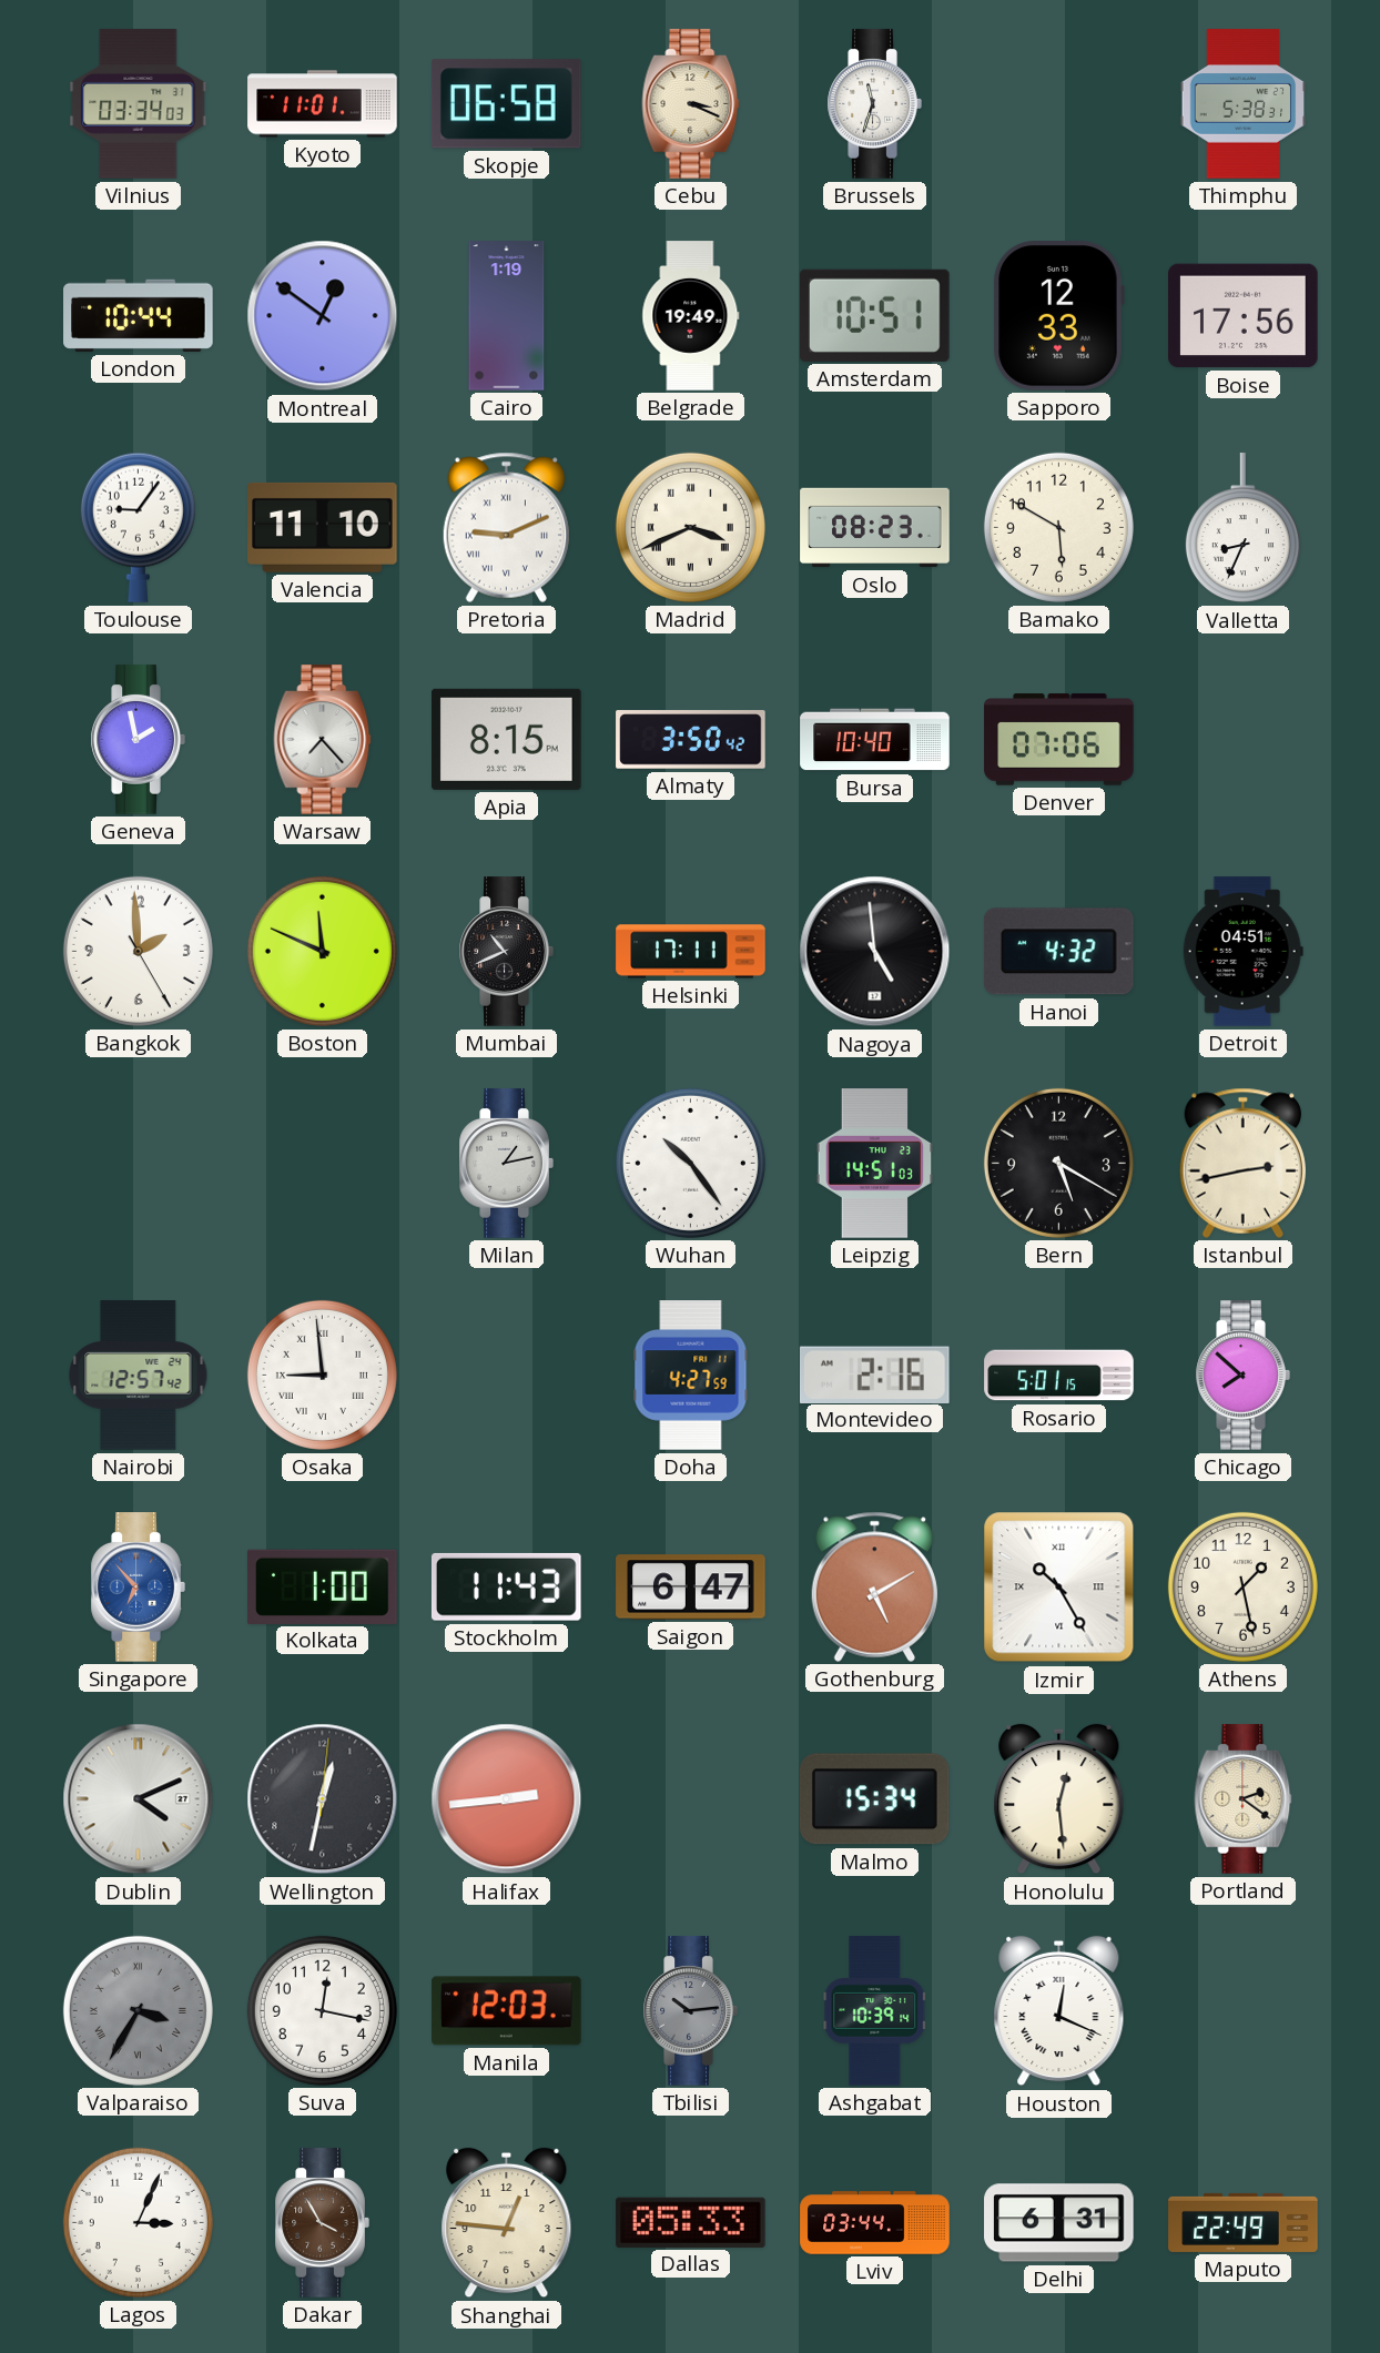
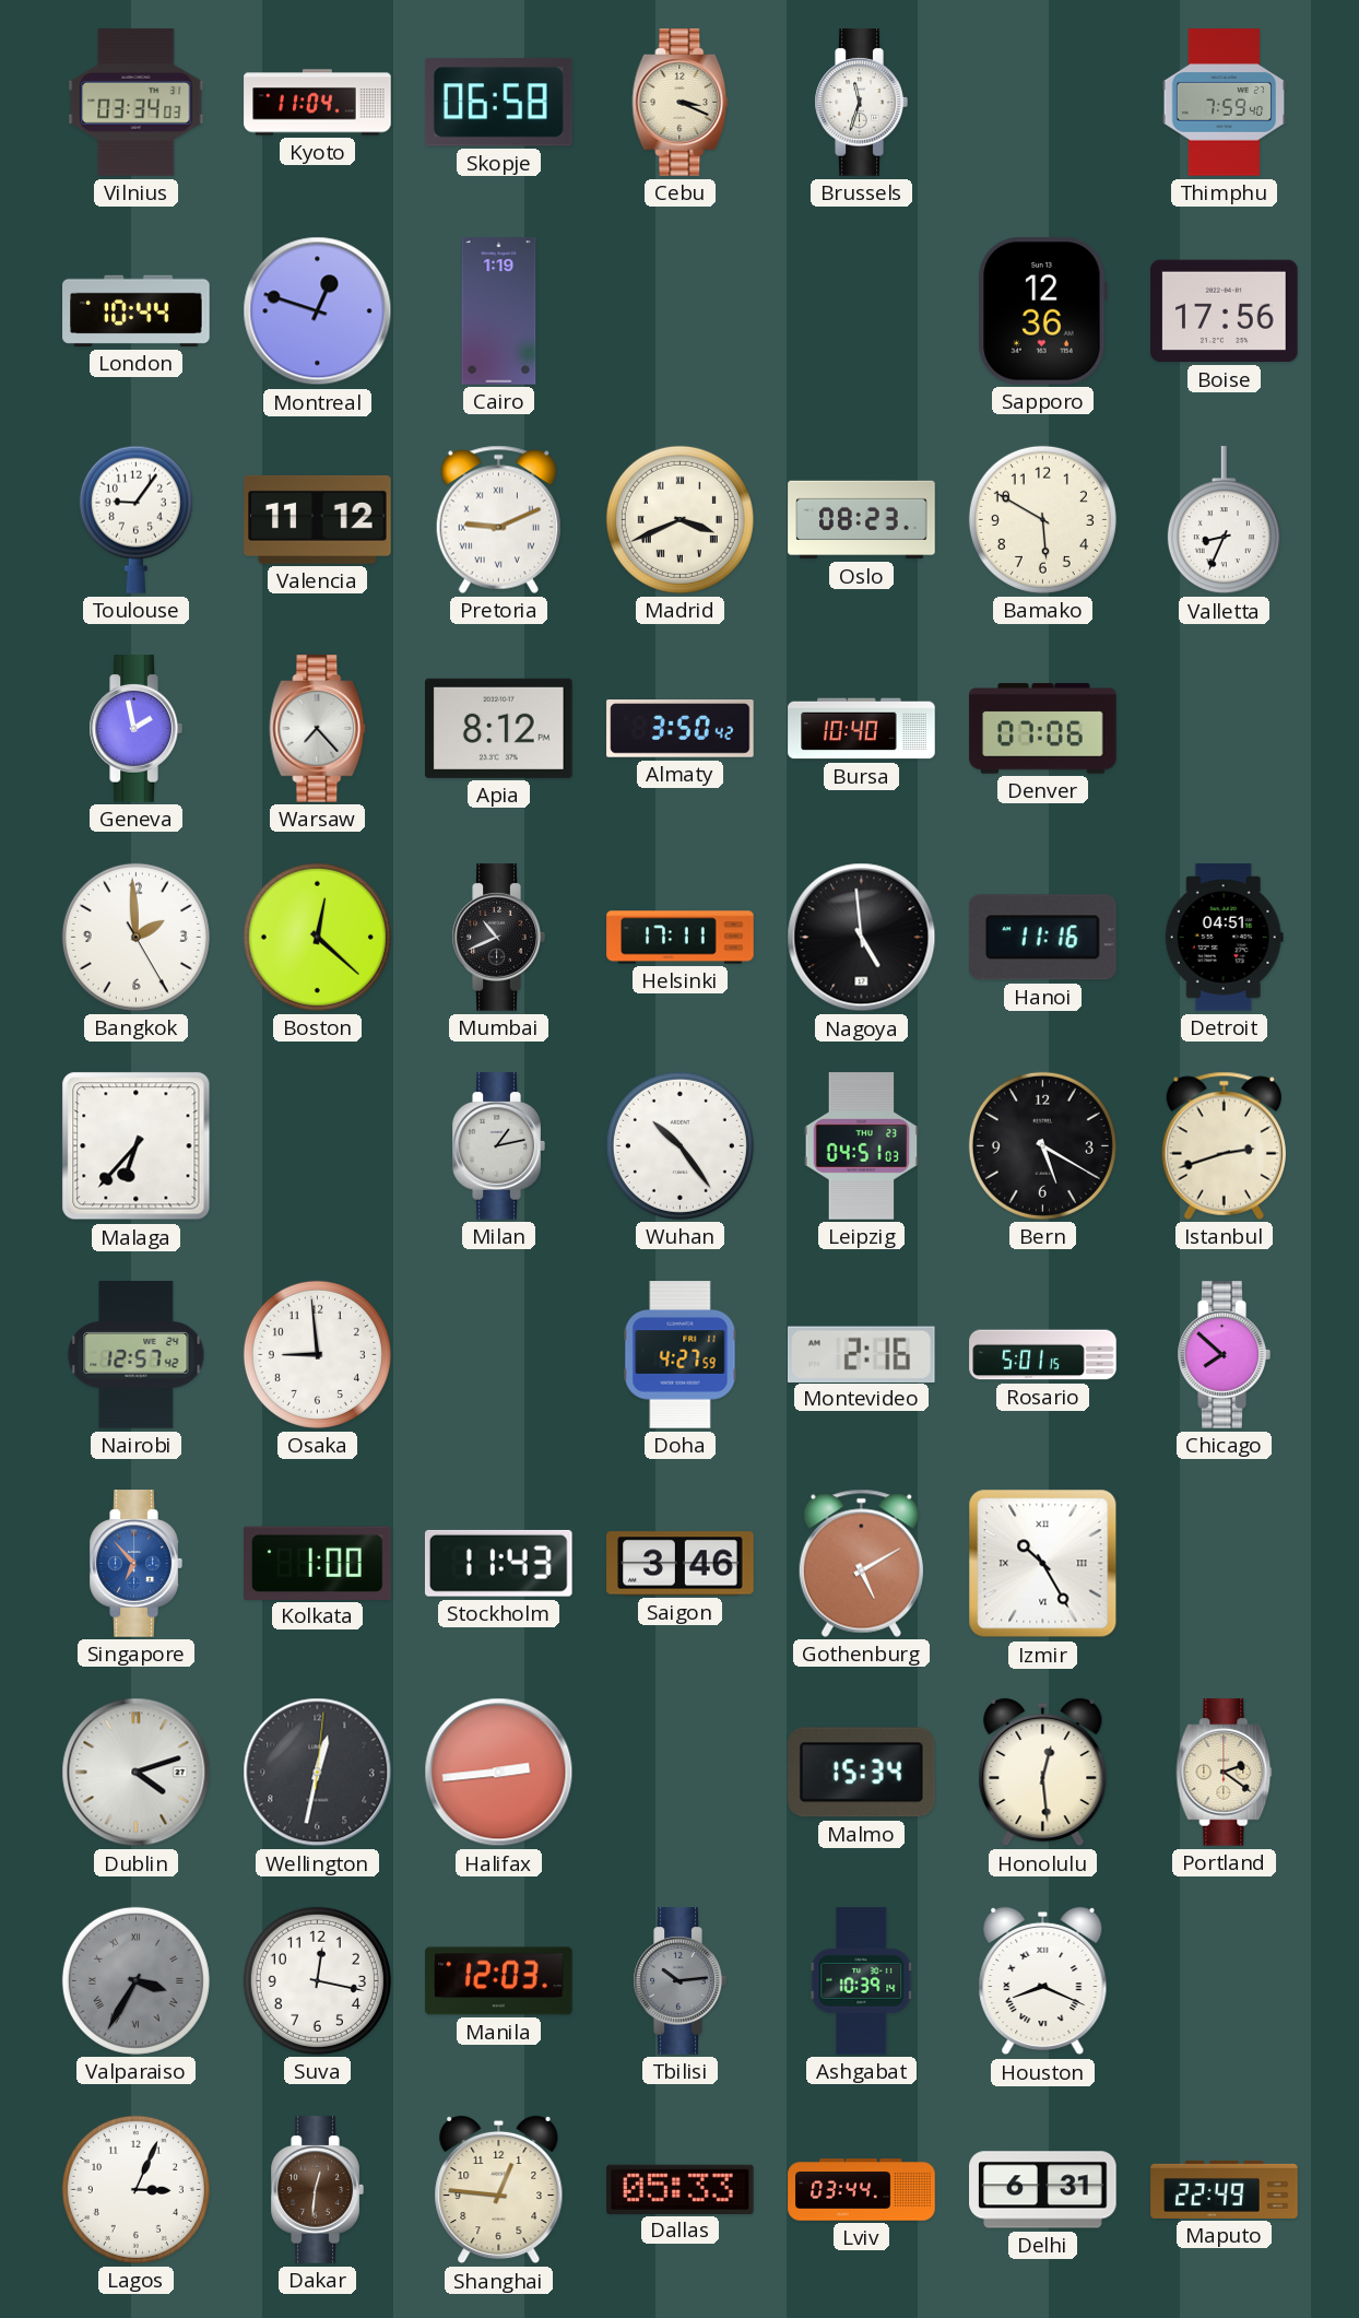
Kyoto: 11:01 -> 11:04 (318, 103)
Thimphu: 5:38 -> 7:59 (1225, 103)
Montreal: 12:51 -> 12:48 (318, 311)
Belgrade: 19:49 -> none (691, 316)
Amsterdam: 10:51 -> none (875, 315)
Sapporo: 12:33 -> 12:36 (1042, 311)
Valencia: 11:10 -> 11:12 (318, 519)
Apia: 8:15 -> 8:12 (499, 728)
Boston: 11:49 -> 12:22 (317, 937)
Hanoi: 4:32 -> 11:16 (1042, 938)
Malaga: none -> 6:37 (137, 1146)
Leipzig: 14:51 -> 04:51 (862, 1146)
Istanbul: 2:43 -> 2:42 (1224, 1145)
Osaka numerals: Roman -> Arabic (317, 1354)
Saigon: 6:47 -> 3:46 (681, 1564)
Athens: 1:28 -> none (1242, 1586)
Dublin: 4:11 -> 4:12 (137, 1773)
Houston: 12:19 -> 8:19 (1043, 1981)
Dakar: 3:55 -> 12:31 (317, 2190)
